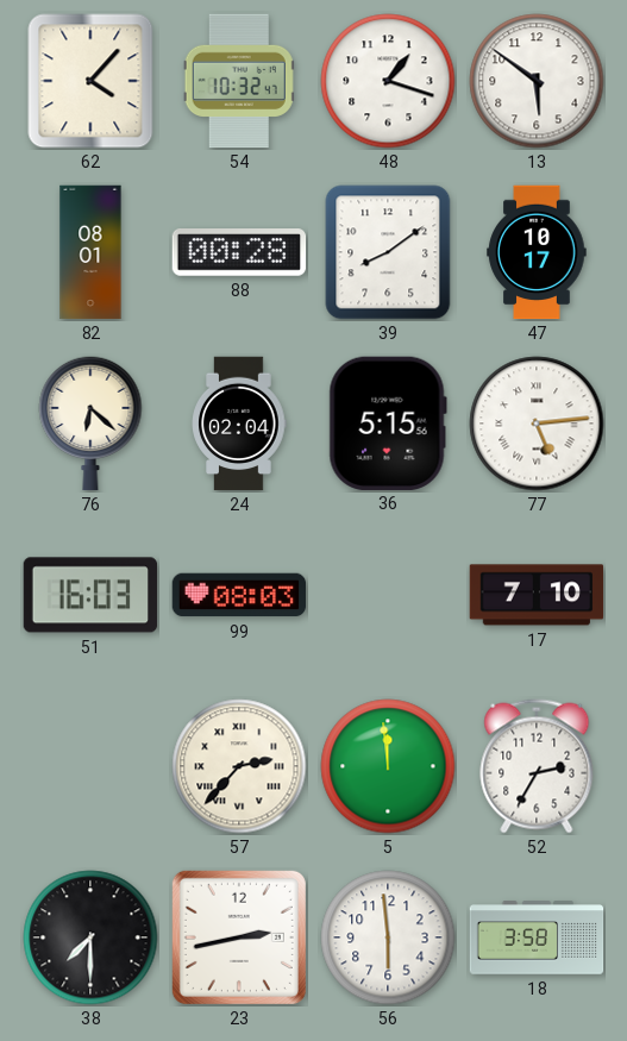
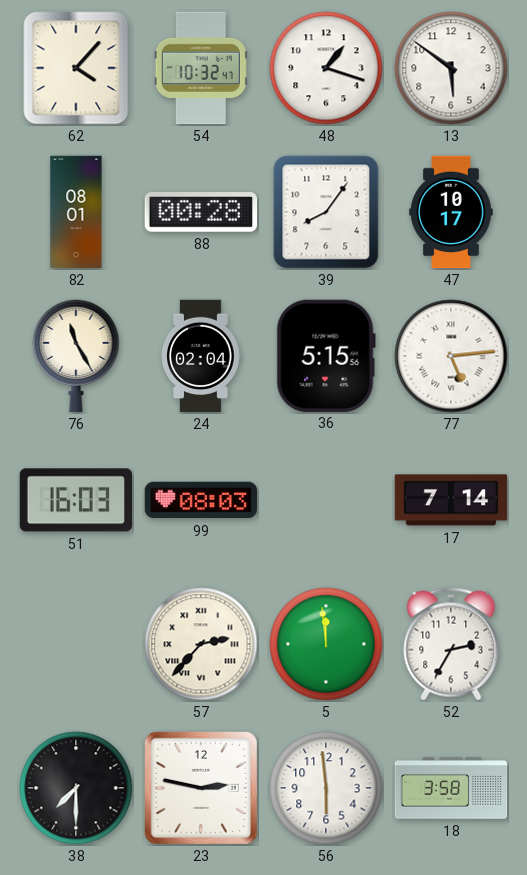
39: 8:09 -> 8:06 (326, 212)
76: 6:22 -> 11:25 (76, 356)
17: 7:10 -> 7:14 (451, 500)
23: 2:43 -> 2:47 (201, 788)
